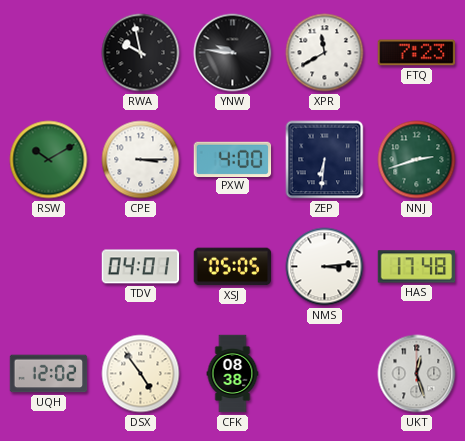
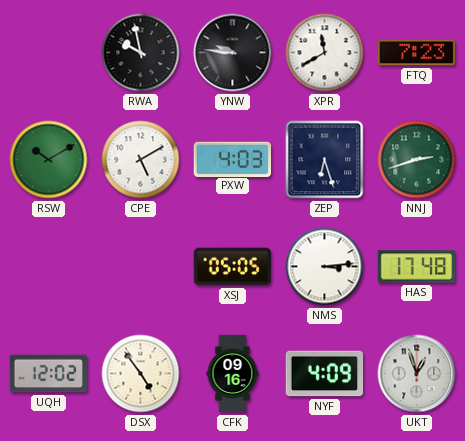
CPE: 3:15 -> 5:10 (141, 160)
PXW: 4:00 -> 4:03 (233, 159)
ZEP: 6:31 -> 6:27 (325, 160)
TDV: 04:01 -> none (141, 267)
CFK: 08:38 -> 09:16 (233, 374)
NYF: none -> 4:09 (325, 374)
UKT: 12:27 -> 12:57 (417, 374)
